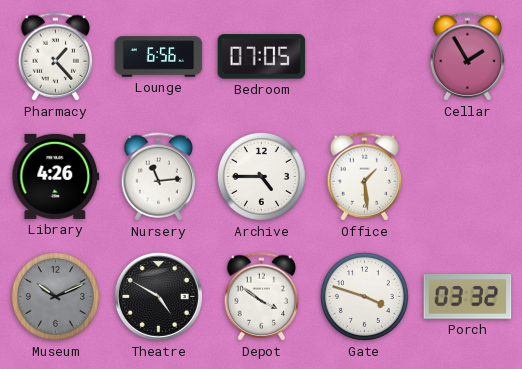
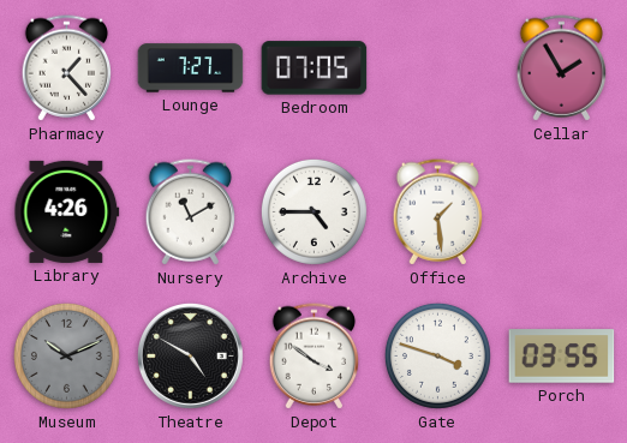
Lounge: 6:56 -> 7:27 (191, 68)
Nursery: 11:14 -> 11:10 (191, 212)
Porch: 03:32 -> 03:55 (562, 357)
